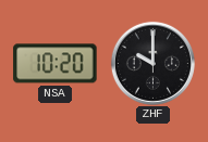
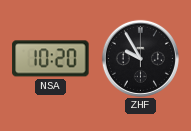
ZHF: 10:00 -> 9:55 (140, 58)
